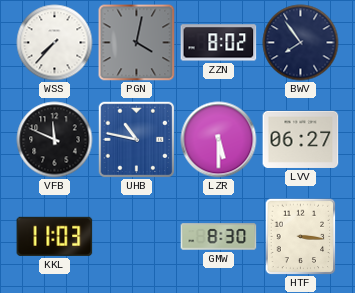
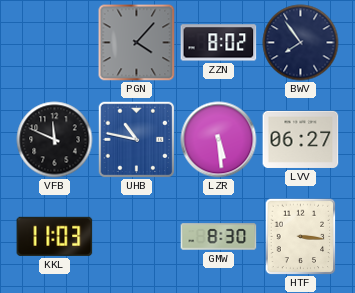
WSS: 7:37 -> none (55, 43)
PGN: 4:02 -> 4:07 (137, 43)
LZR: 5:30 -> 5:29 (219, 140)
